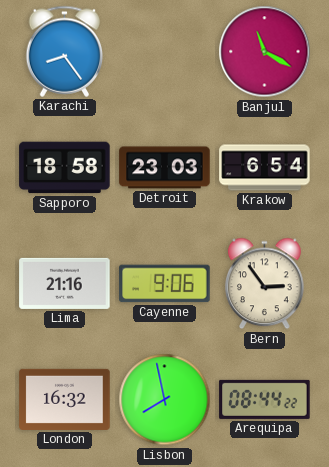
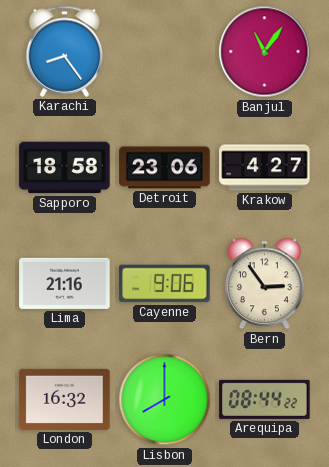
Banjul: 11:20 -> 11:06 (265, 52)
Detroit: 23:03 -> 23:06 (165, 168)
Krakow: 6:54 -> 4:27 (265, 168)
Lisbon: 7:58 -> 8:00 (165, 400)
